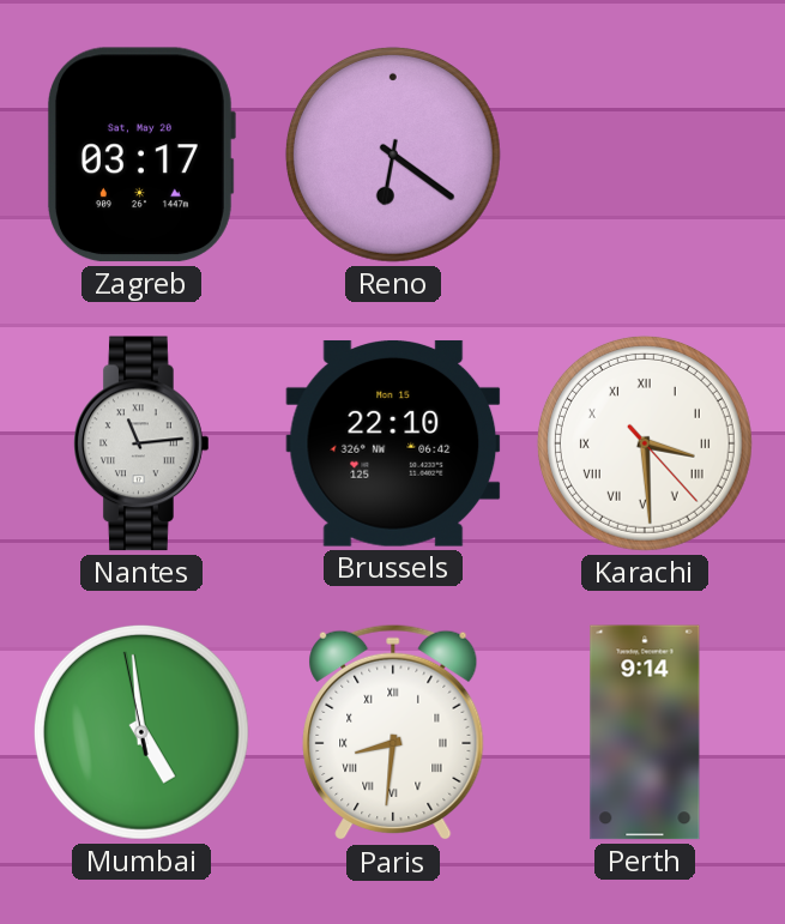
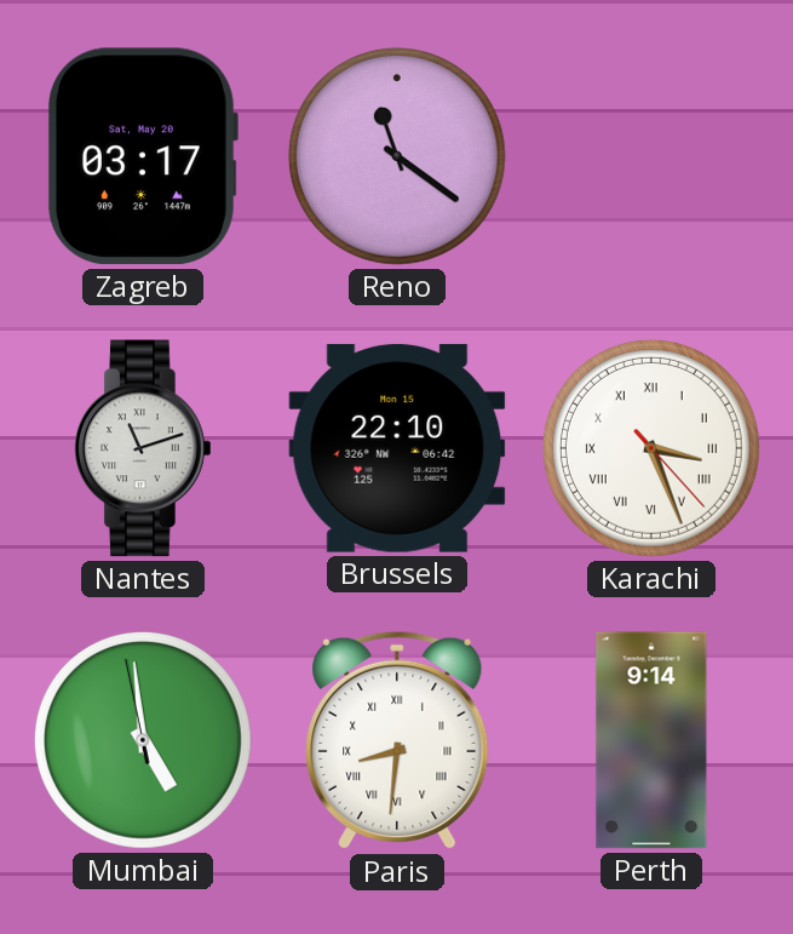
Reno: 6:21 -> 11:21 (397, 156)
Nantes: 11:14 -> 11:12 (144, 448)
Karachi: 3:29 -> 3:26 (651, 448)
